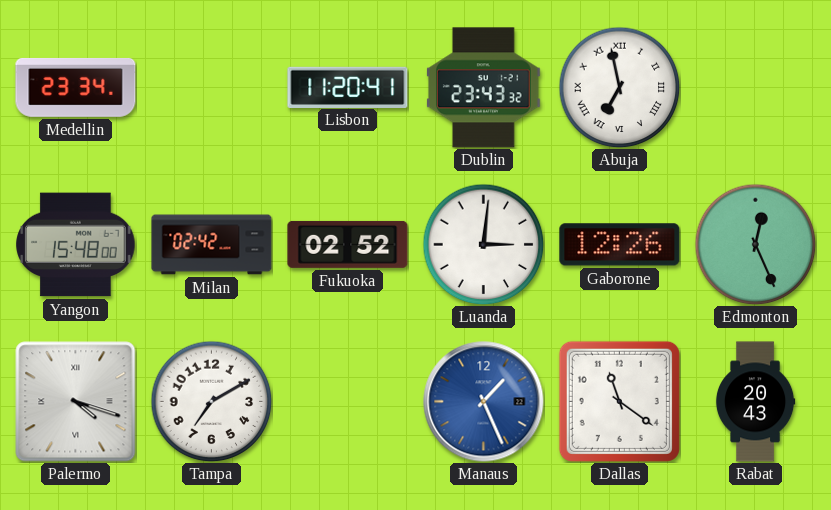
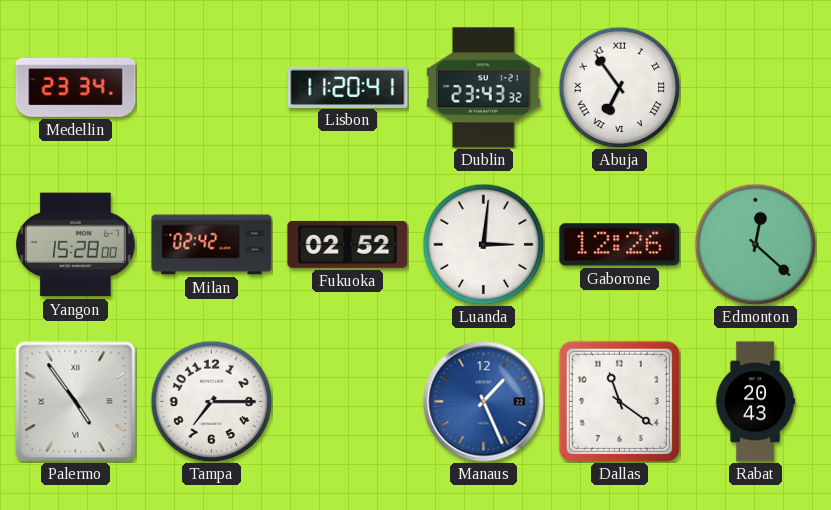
Abuja: 6:58 -> 6:54 (619, 87)
Yangon: 15:48 -> 15:28 (76, 245)
Edmonton: 12:26 -> 12:22 (755, 244)
Palermo: 4:18 -> 4:54 (76, 402)
Tampa: 7:10 -> 7:15 (211, 401)
